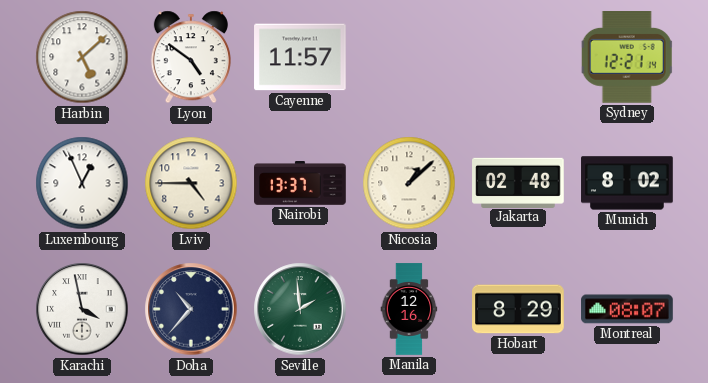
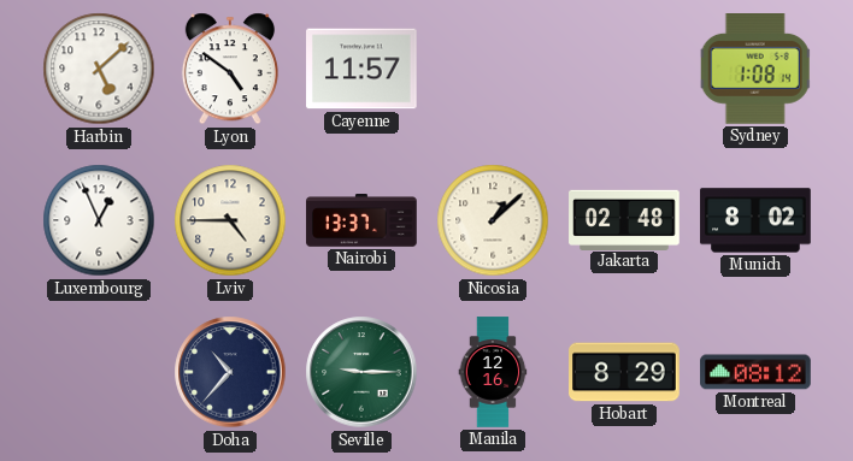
Sydney: 12:21 -> 1:08 (755, 70)
Karachi: 3:58 -> none (82, 309)
Seville: 1:59 -> 9:15 (361, 372)
Montreal: 08:07 -> 08:12 (755, 372)
